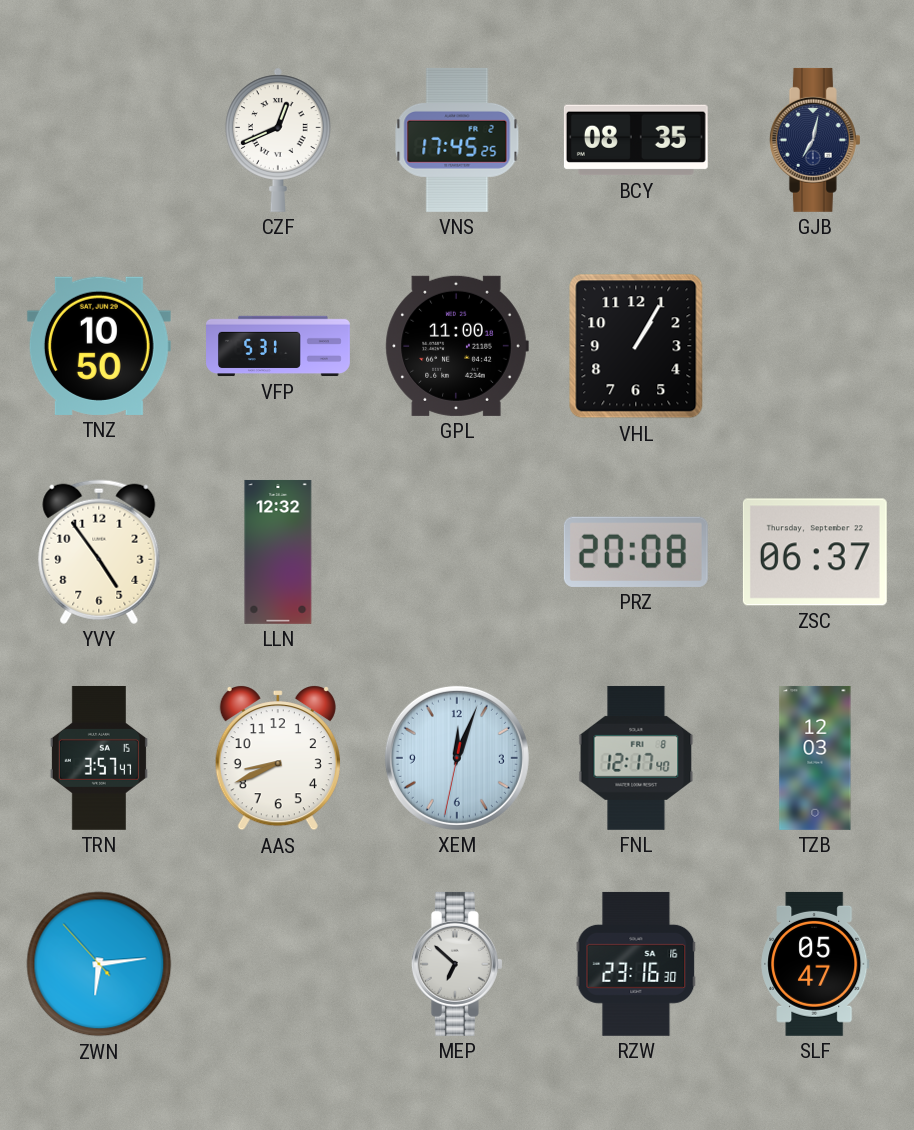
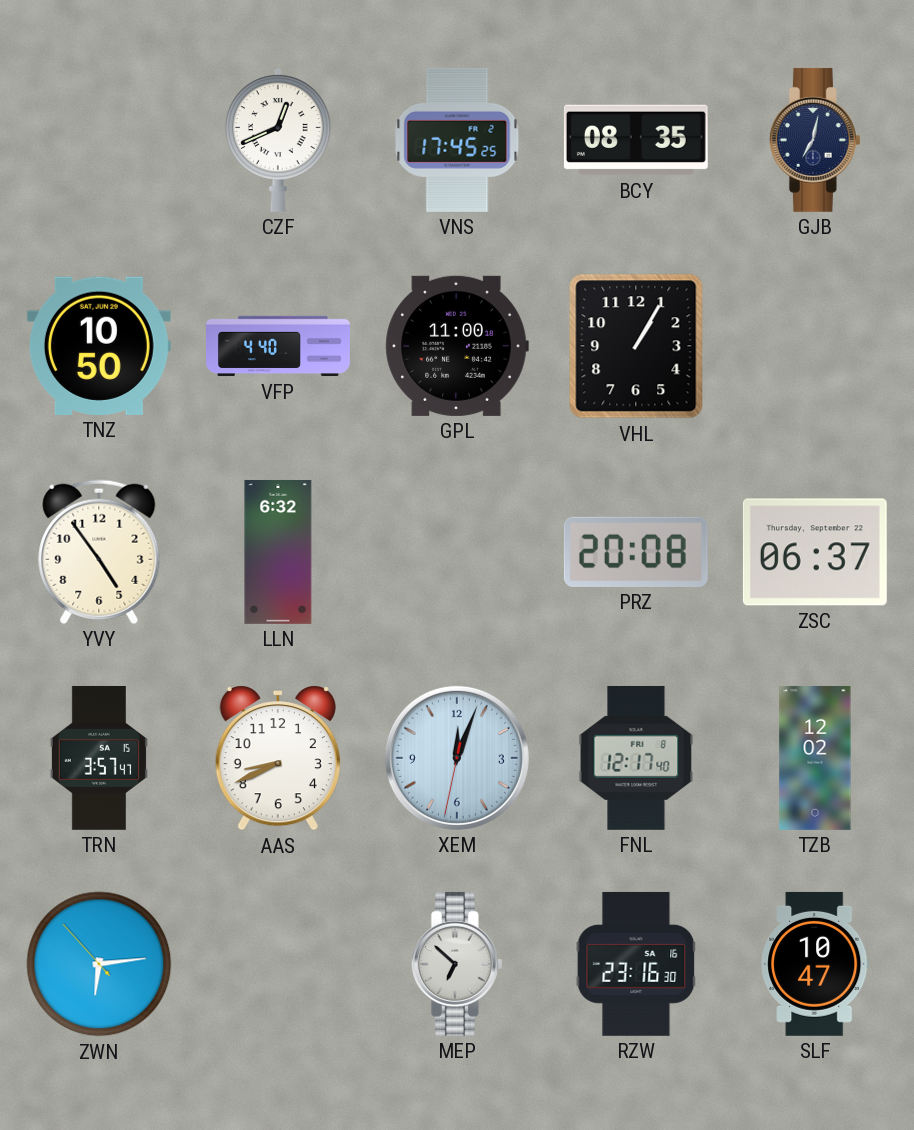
VFP: 5:31 -> 4:40 (279, 346)
LLN: 12:32 -> 6:32 (278, 552)
TZB: 12:03 -> 12:02 (815, 758)
SLF: 05:47 -> 10:47 (815, 964)
